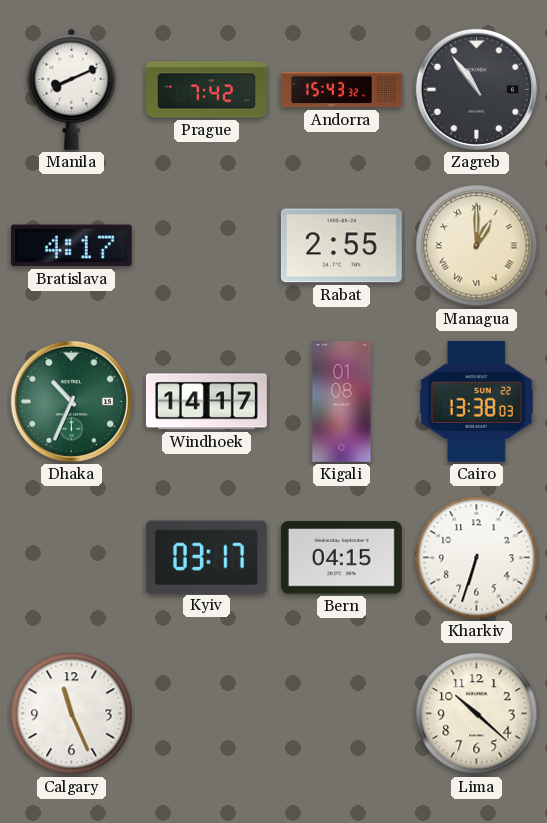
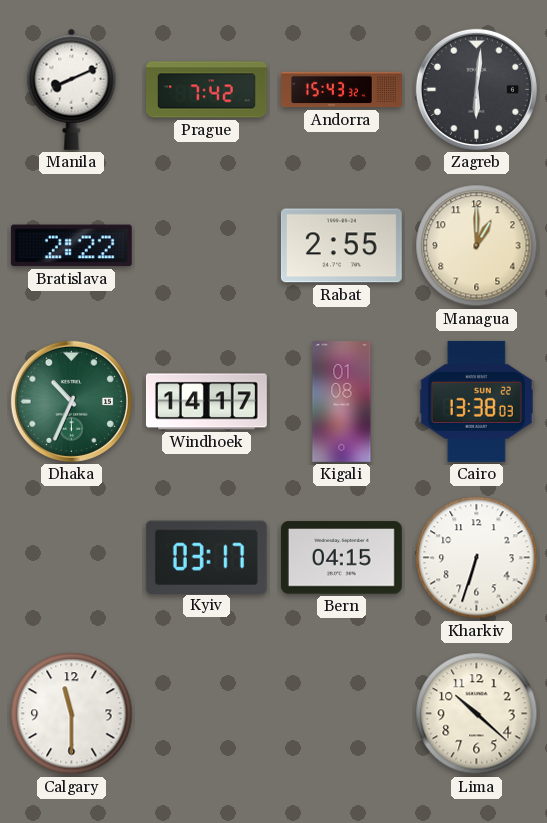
Zagreb: 10:54 -> 6:01 (476, 89)
Bratislava: 4:17 -> 2:22 (71, 246)
Managua numerals: Roman -> Arabic (477, 246)
Calgary: 11:26 -> 11:30 (72, 714)
